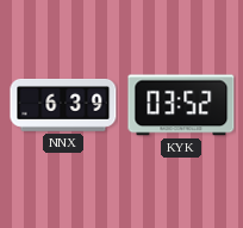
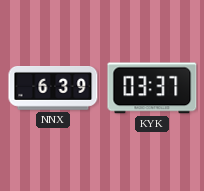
KYK: 03:52 -> 03:37 (152, 88)
